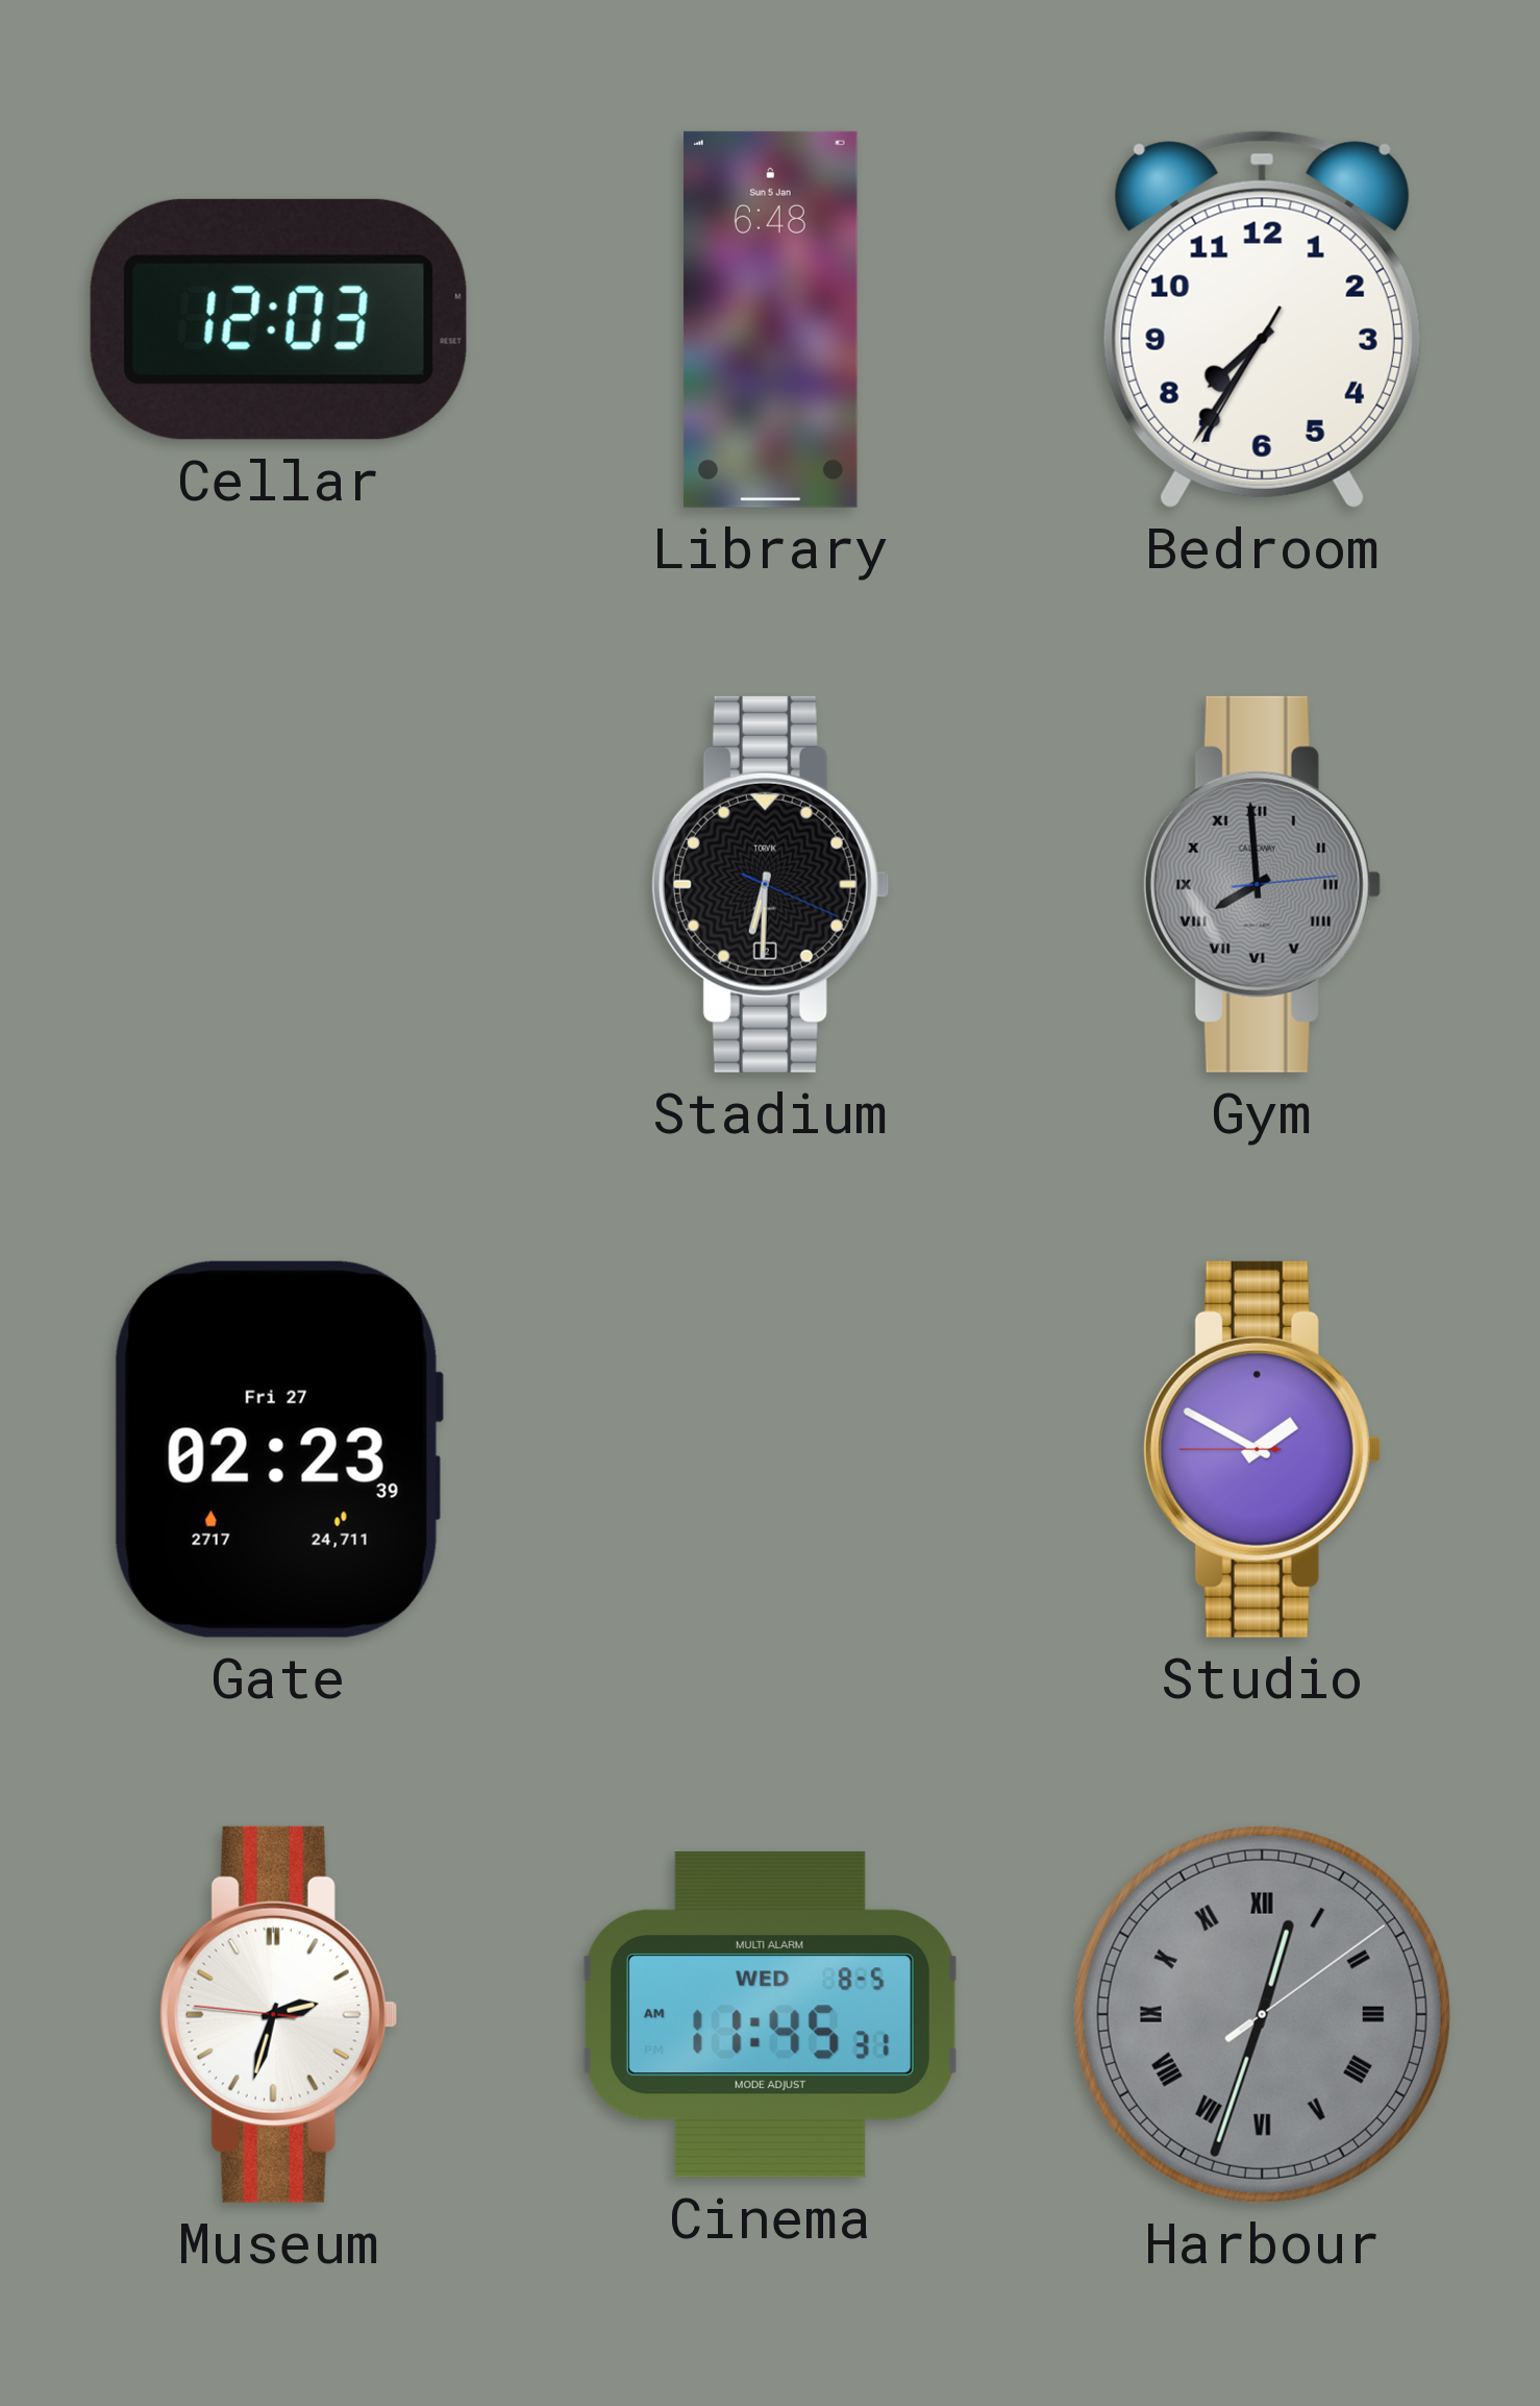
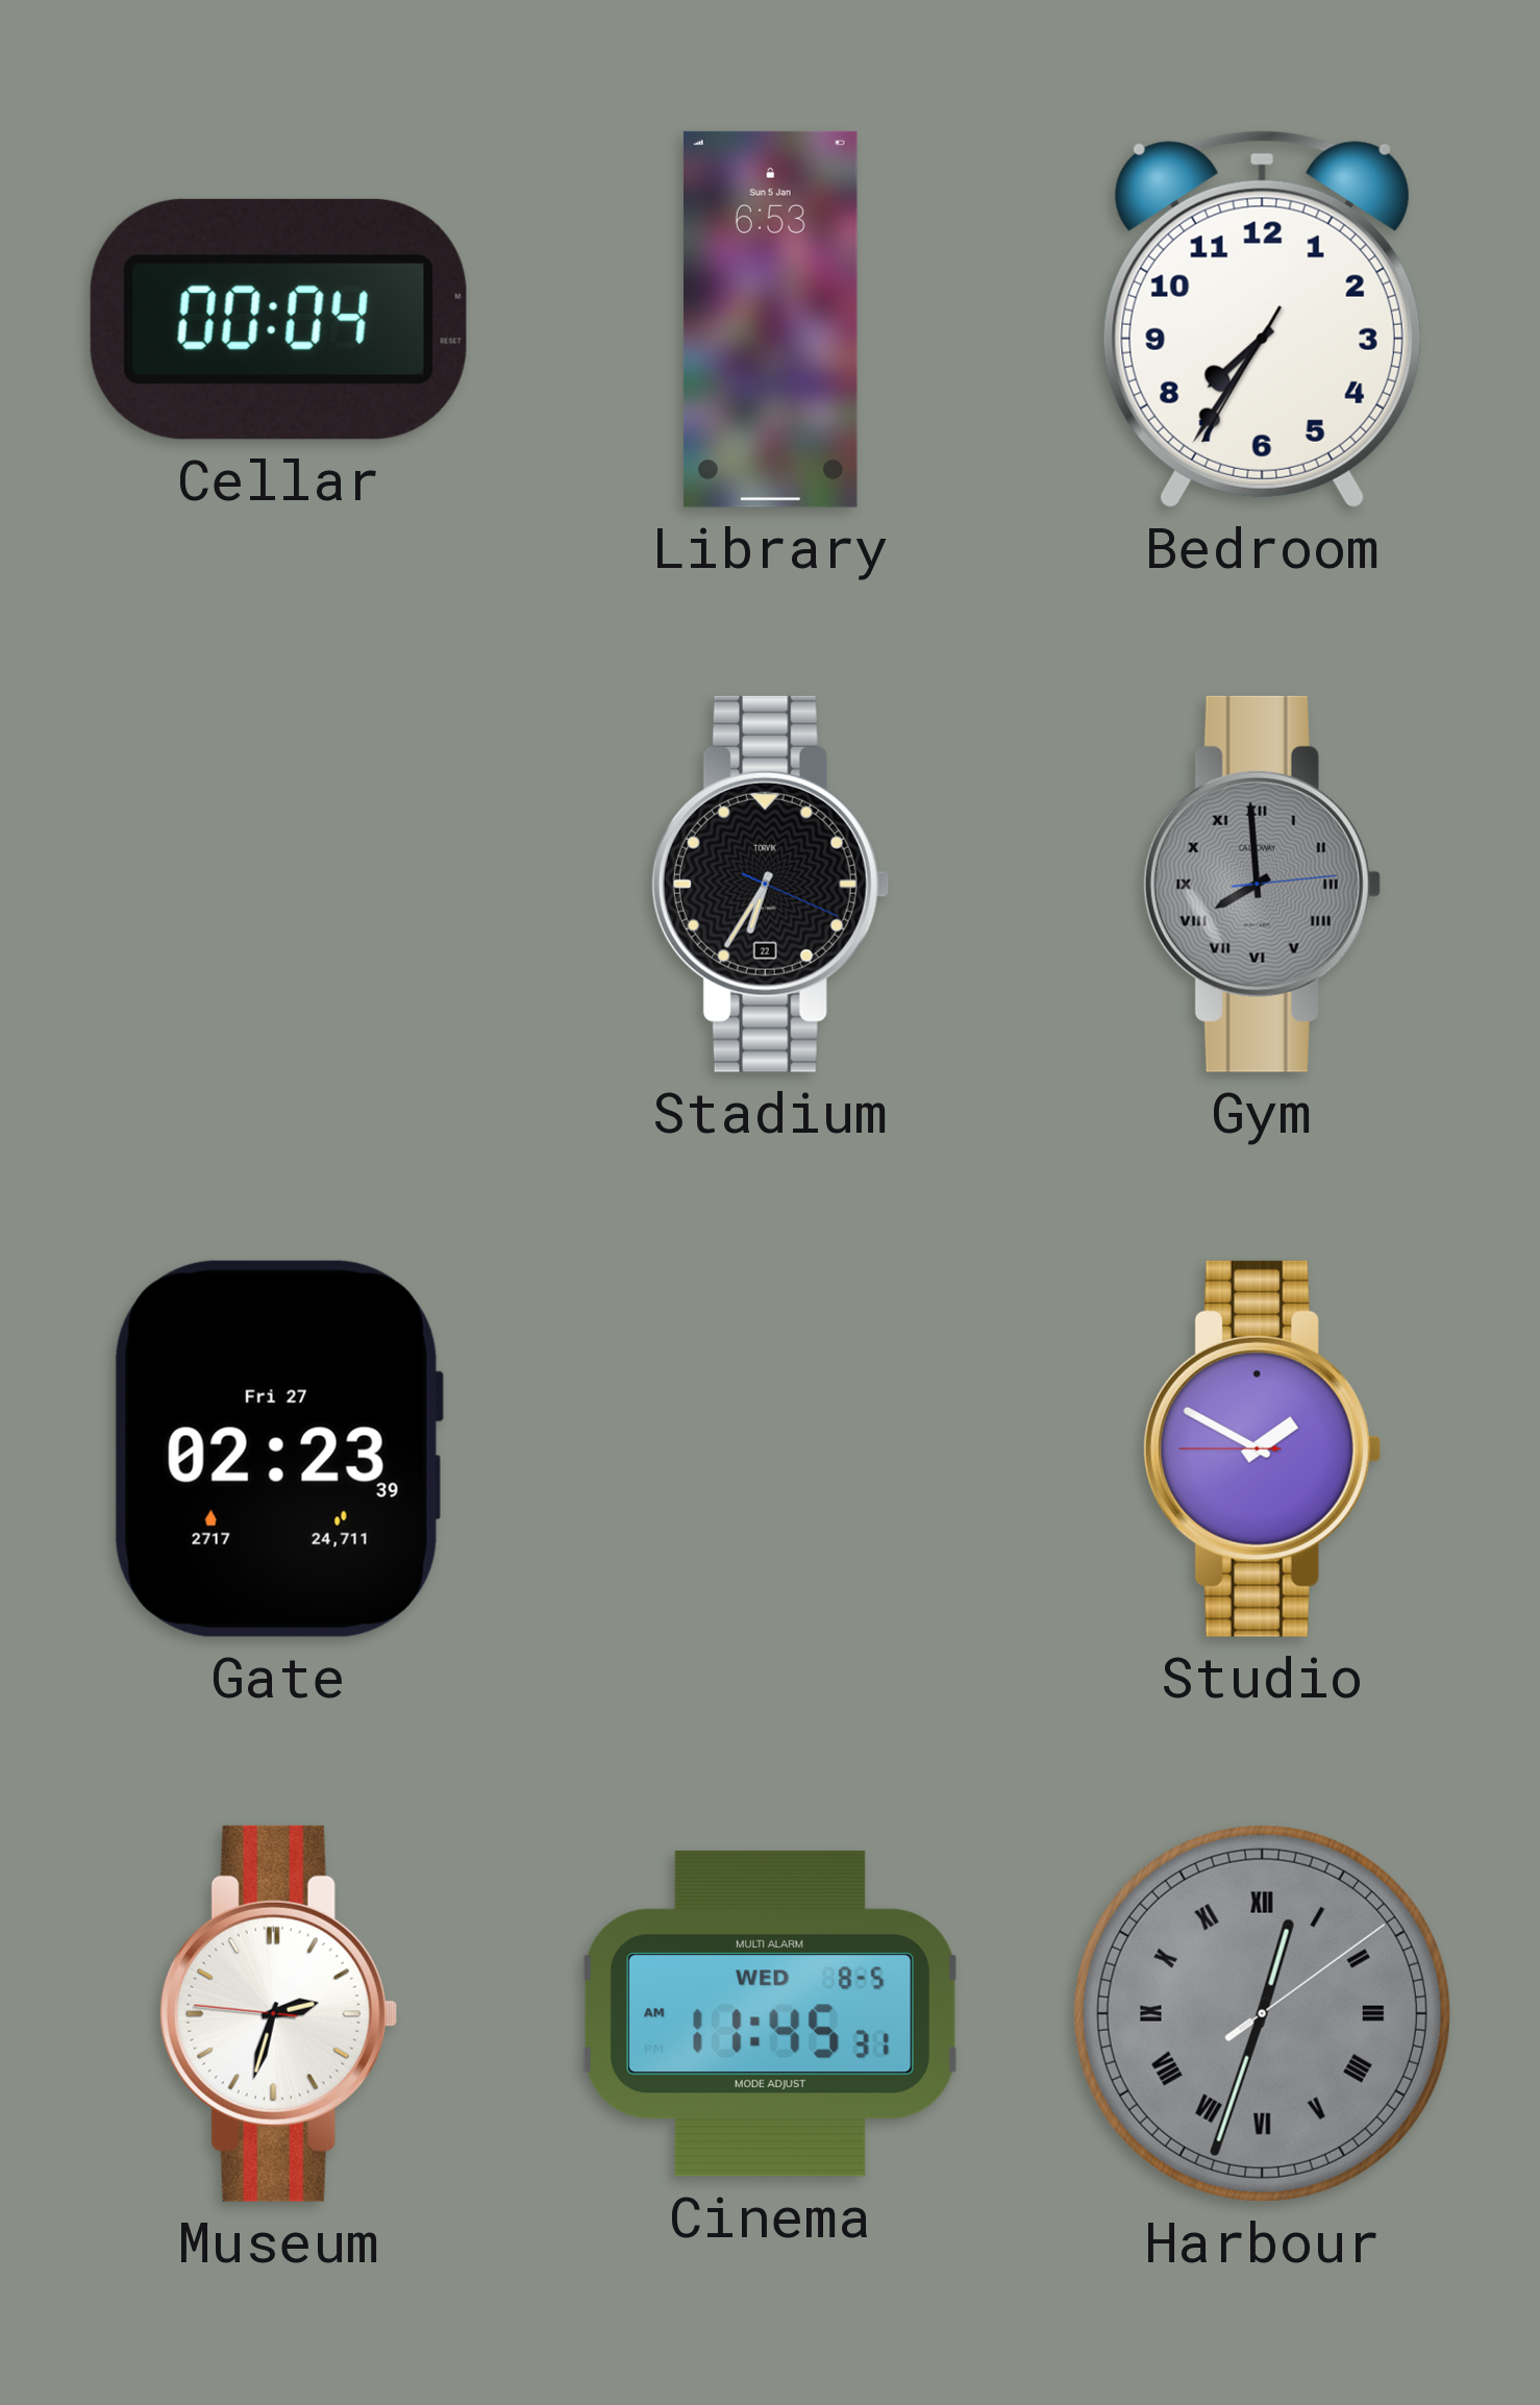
Cellar: 12:03 -> 00:04 (278, 319)
Library: 6:48 -> 6:53 (770, 319)
Stadium: 6:30 -> 6:35 (770, 884)
